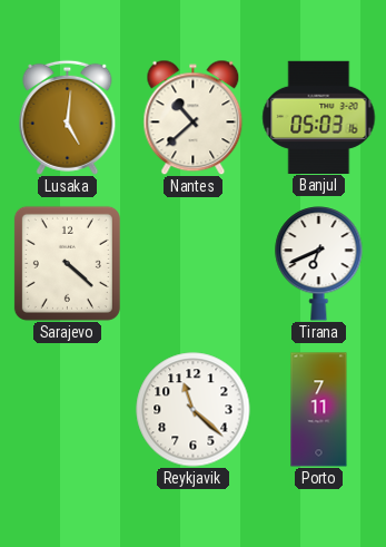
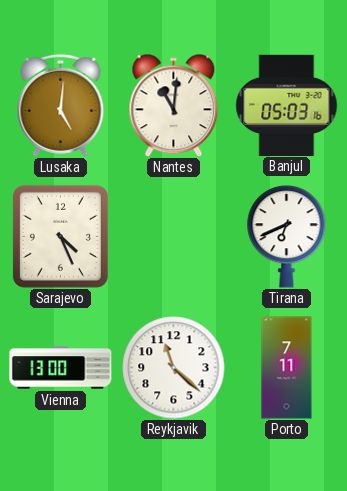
Nantes: 10:38 -> 11:01 (174, 105)
Sarajevo: 4:22 -> 4:26 (60, 236)
Vienna: none -> 13:00 (61, 368)
